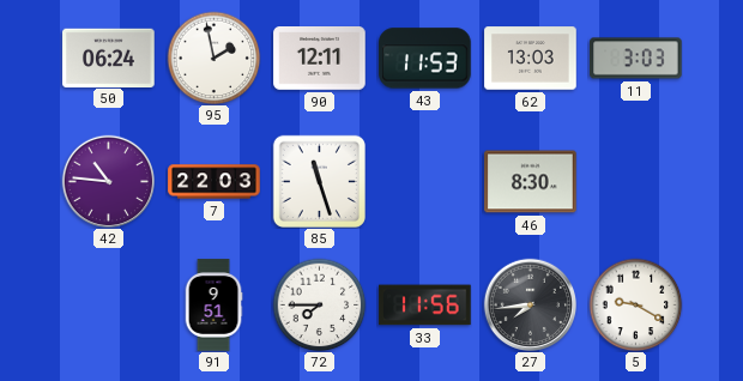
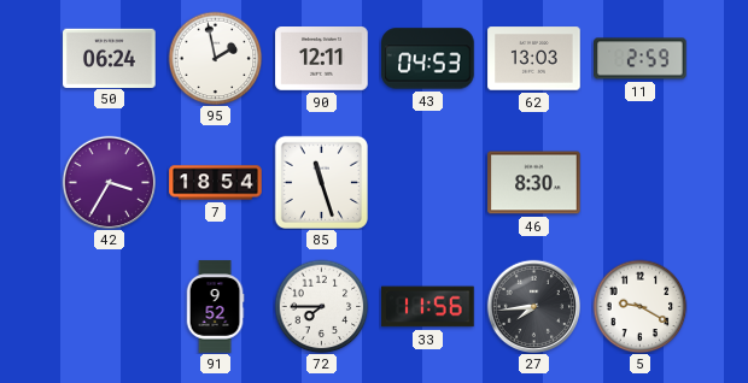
43: 11:53 -> 04:53 (428, 59)
11: 3:03 -> 2:59 (641, 59)
42: 10:46 -> 3:35 (109, 182)
7: 22:03 -> 18:54 (216, 183)
91: 9:51 -> 9:52 (215, 307)
